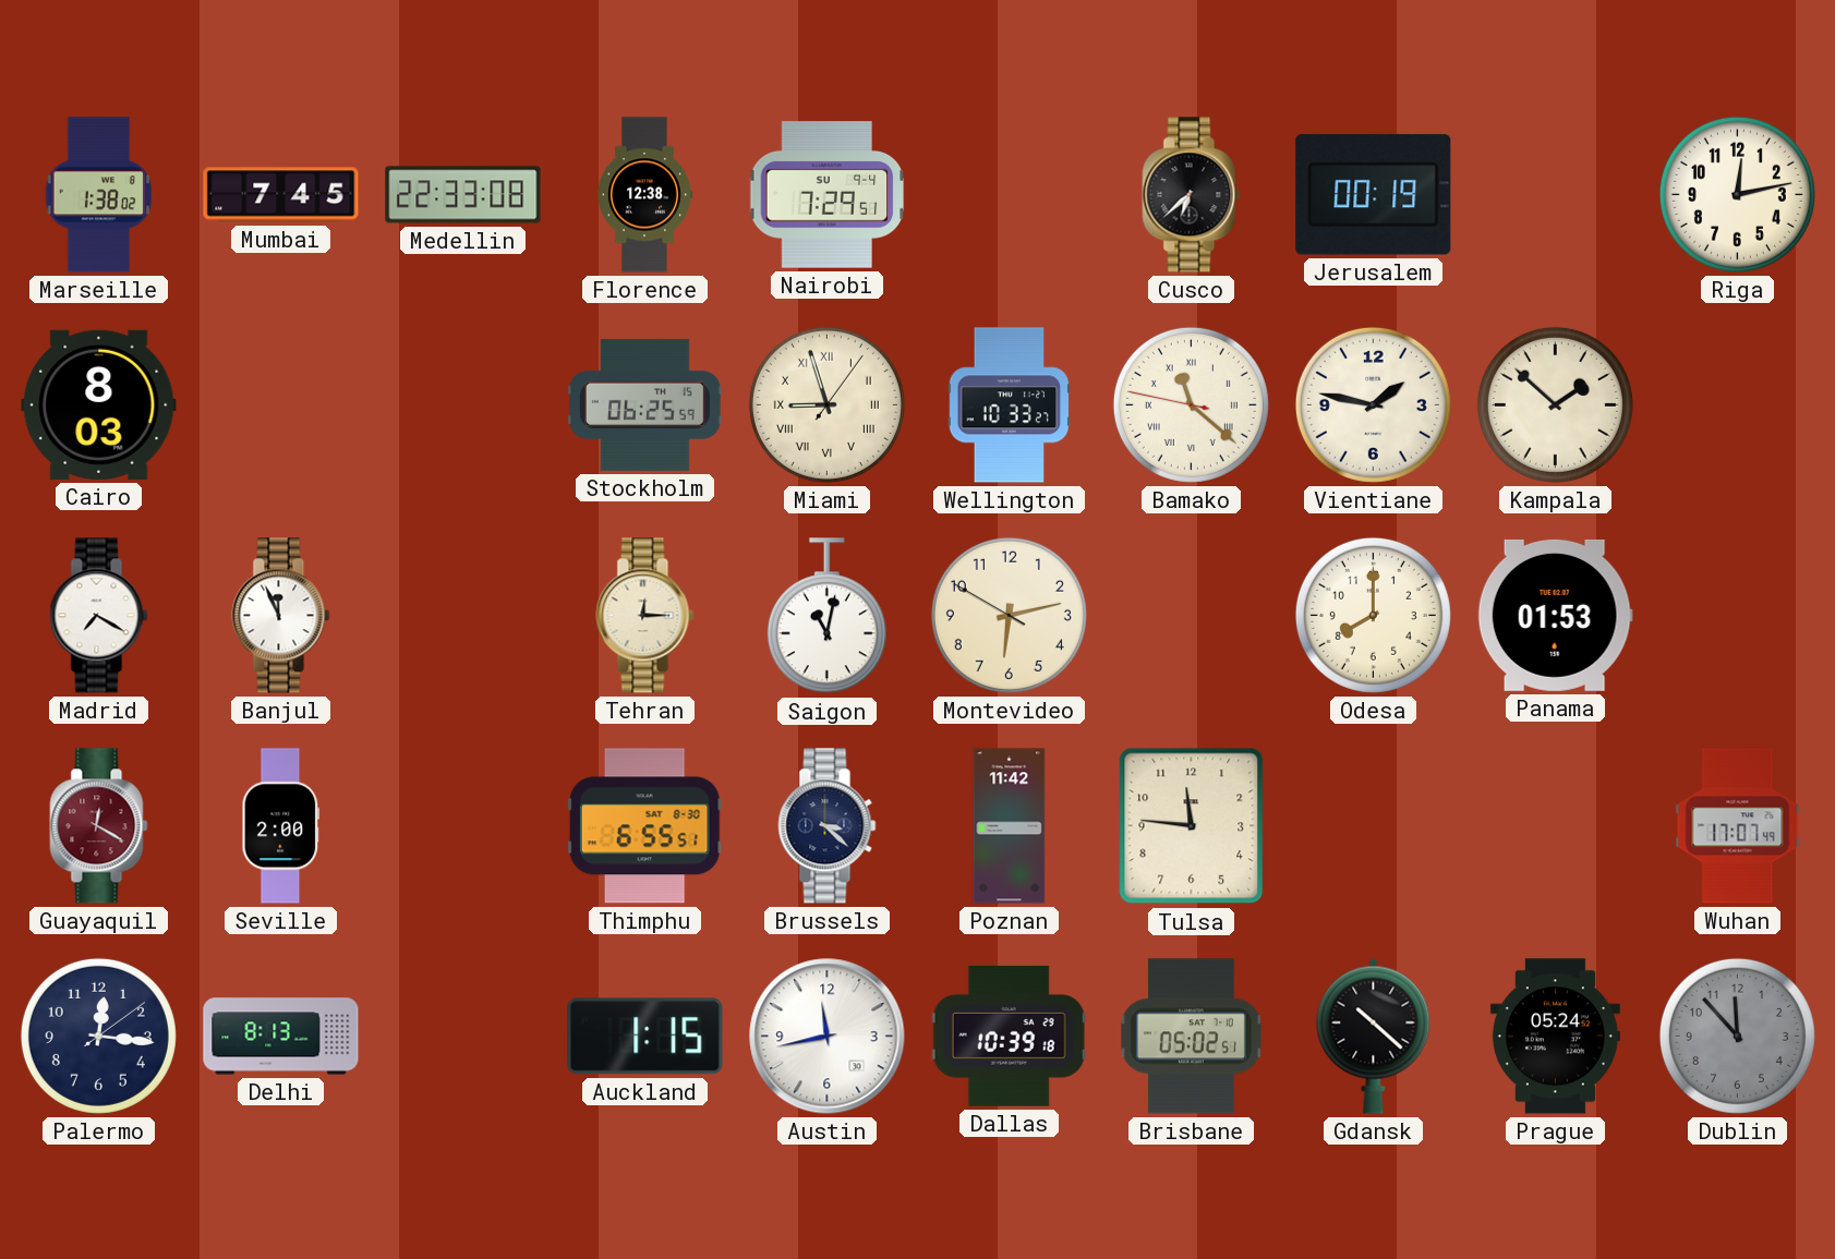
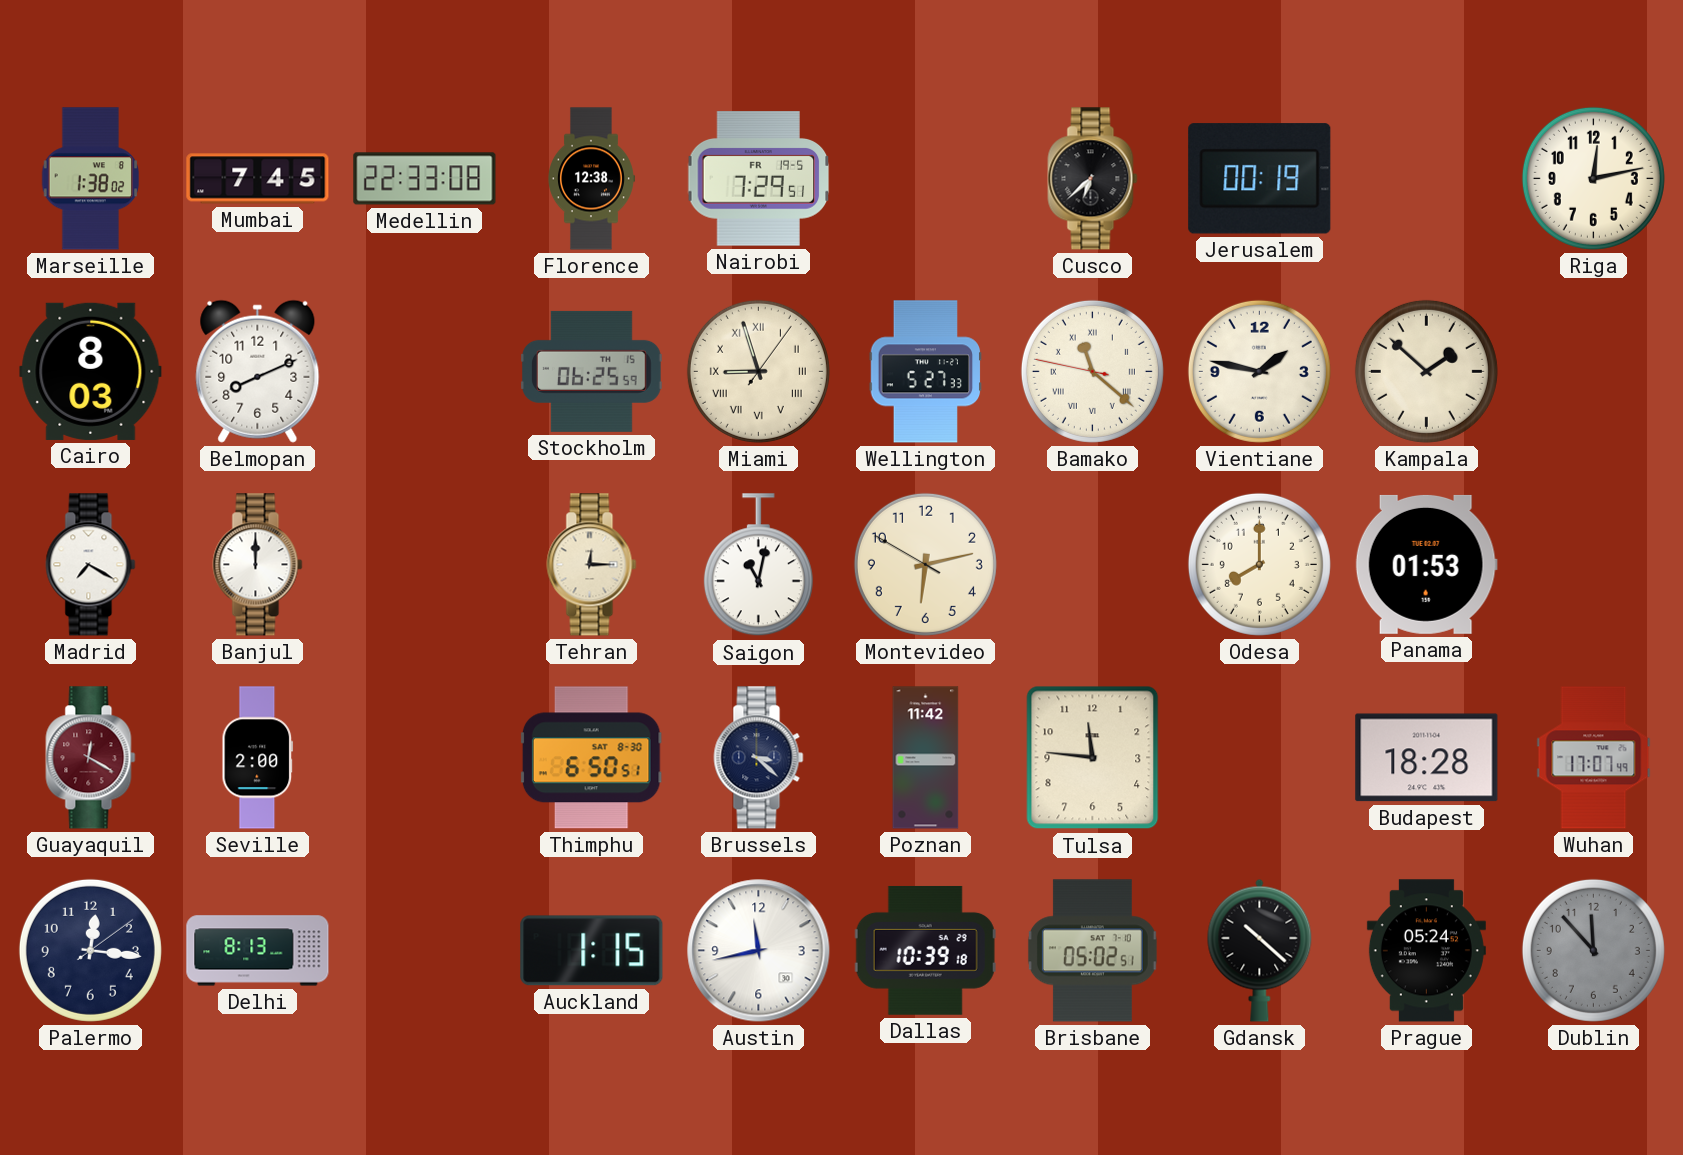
Nairobi date: SU 9-4 -> FR 19-5 (759, 179)
Belmopan: none -> 8:11 (258, 371)
Wellington: 10:33 -> 5:27 (926, 372)
Banjul: 11:56 -> 12:00 (258, 565)
Thimphu: 6:55 -> 6:50 (591, 758)
Budapest: none -> 18:28 (1427, 758)
